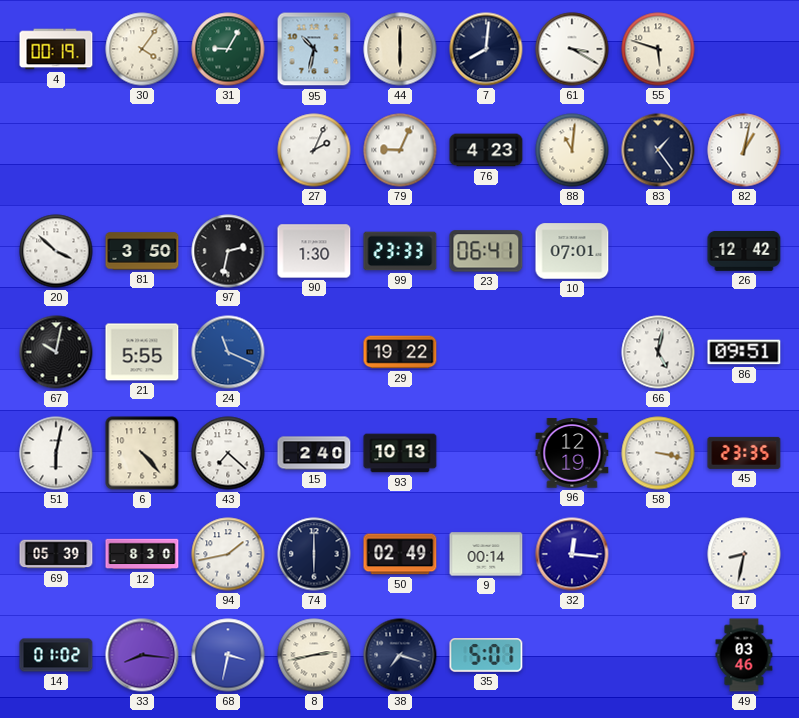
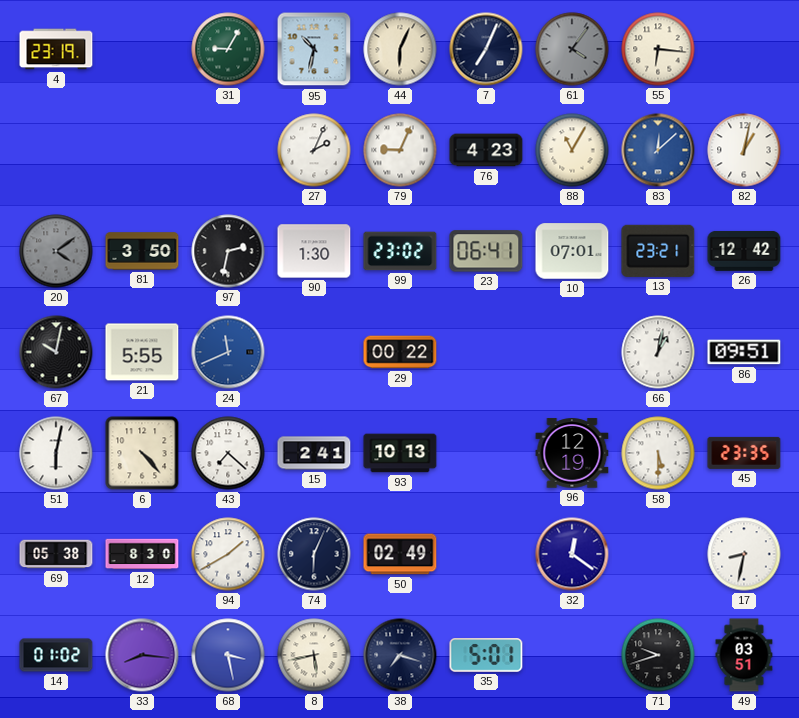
4: 00:19 -> 23:19 (56, 49)
30: 4:06 -> none (142, 49)
44: 6:00 -> 6:04 (400, 49)
7: 8:01 -> 7:04 (486, 49)
61: 3:20 -> 4:06 (572, 49)
61 dial: white -> grey (572, 49)
55: 5:48 -> 6:16 (658, 49)
88: 11:01 -> 11:05 (572, 150)
83: 1:24 -> 12:08 (658, 150)
83 dial: navy -> blue (658, 150)
20: 3:52 -> 4:09 (56, 251)
20 dial: white -> grey (56, 251)
99: 23:33 -> 23:02 (400, 251)
13: none -> 23:21 (658, 251)
24: 11:19 -> 11:41 (228, 352)
29: 19:22 -> 00:22 (400, 352)
66: 5:02 -> 1:02 (658, 352)
15: 2:40 -> 2:41 (314, 453)
58: 3:17 -> 5:30 (658, 453)
69: 05:39 -> 05:38 (56, 554)
94: 1:43 -> 1:40 (228, 554)
74: 6:00 -> 6:04 (314, 554)
9: 00:14 -> none (486, 554)
32: 12:16 -> 12:21 (572, 554)
68: 3:32 -> 3:28 (228, 655)
8: 2:43 -> 5:43 (314, 655)
71: none -> 9:42 (658, 655)
49: 03:46 -> 03:51 (744, 655)
